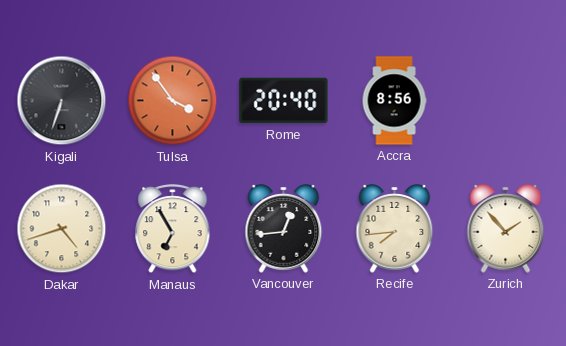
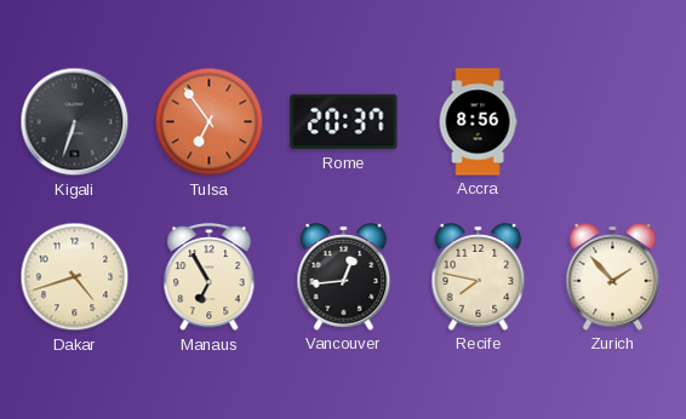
Tulsa: 3:54 -> 6:54 (210, 122)
Rome: 20:40 -> 20:37 (344, 122)
Recife: 7:44 -> 7:47 (479, 277)
